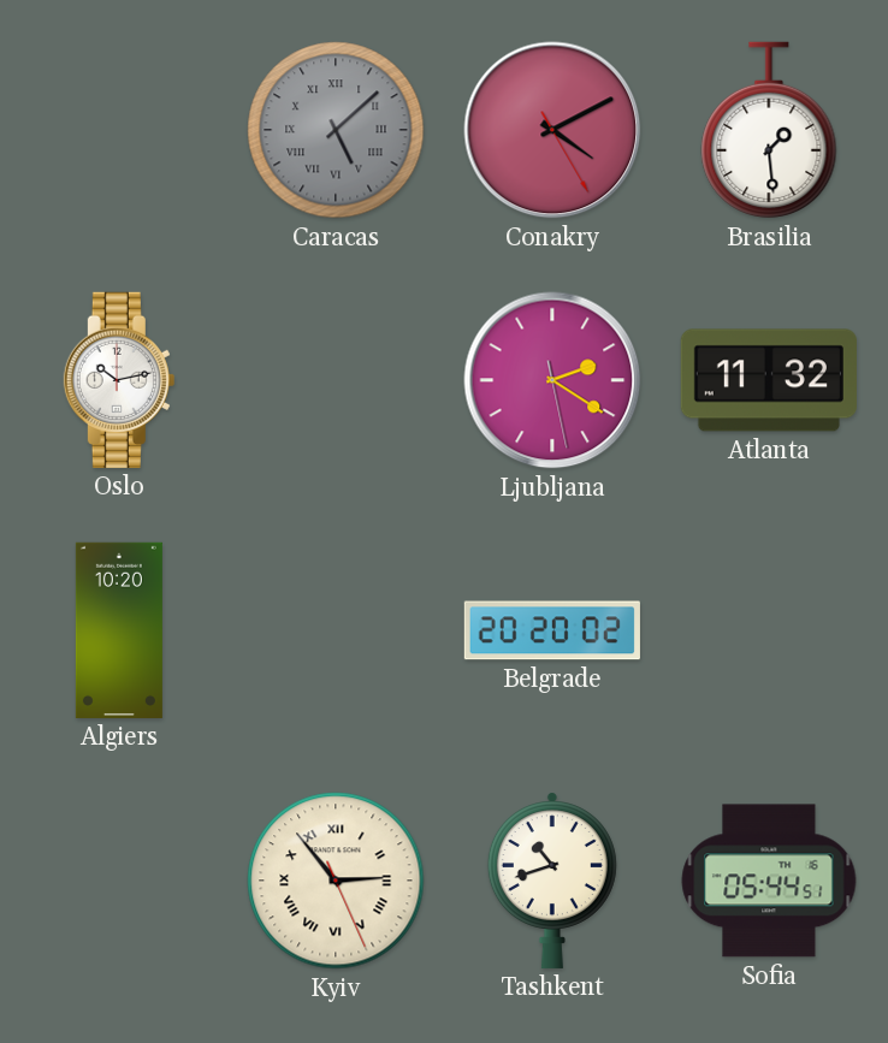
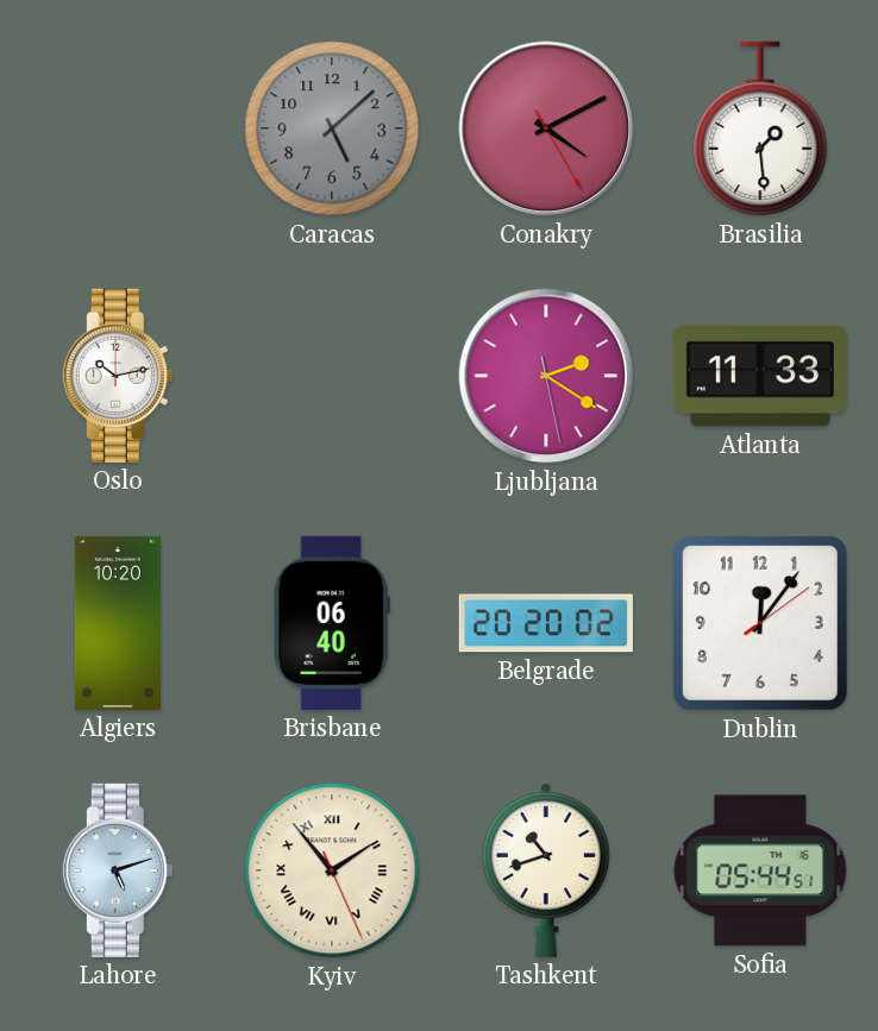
Caracas numerals: Roman -> Arabic (332, 128)
Atlanta: 11:32 -> 11:33 (760, 376)
Brisbane: none -> 06:40 (332, 623)
Dublin: none -> 12:06 (760, 623)
Lahore: none -> 5:12 (118, 870)
Kyiv: 2:53 -> 1:53 (332, 870)
